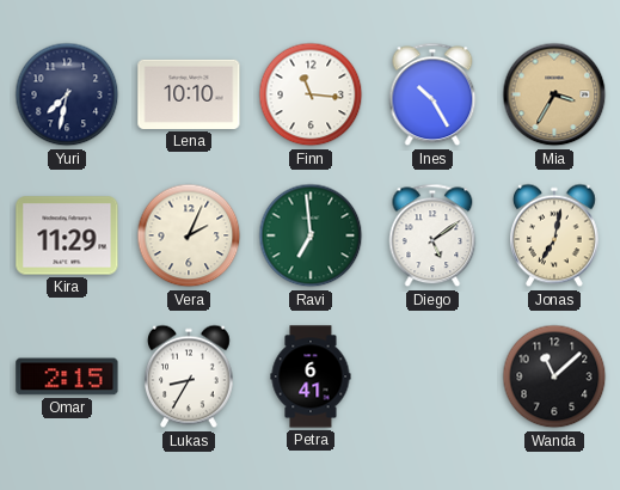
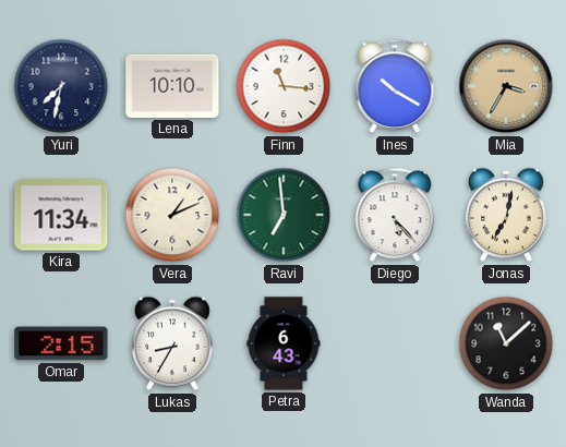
Ines: 10:25 -> 10:20 (395, 86)
Kira: 11:29 -> 11:34 (61, 215)
Vera: 2:04 -> 1:11 (172, 215)
Diego: 5:09 -> 5:23 (395, 215)
Petra: 6:41 -> 6:43 (284, 343)
